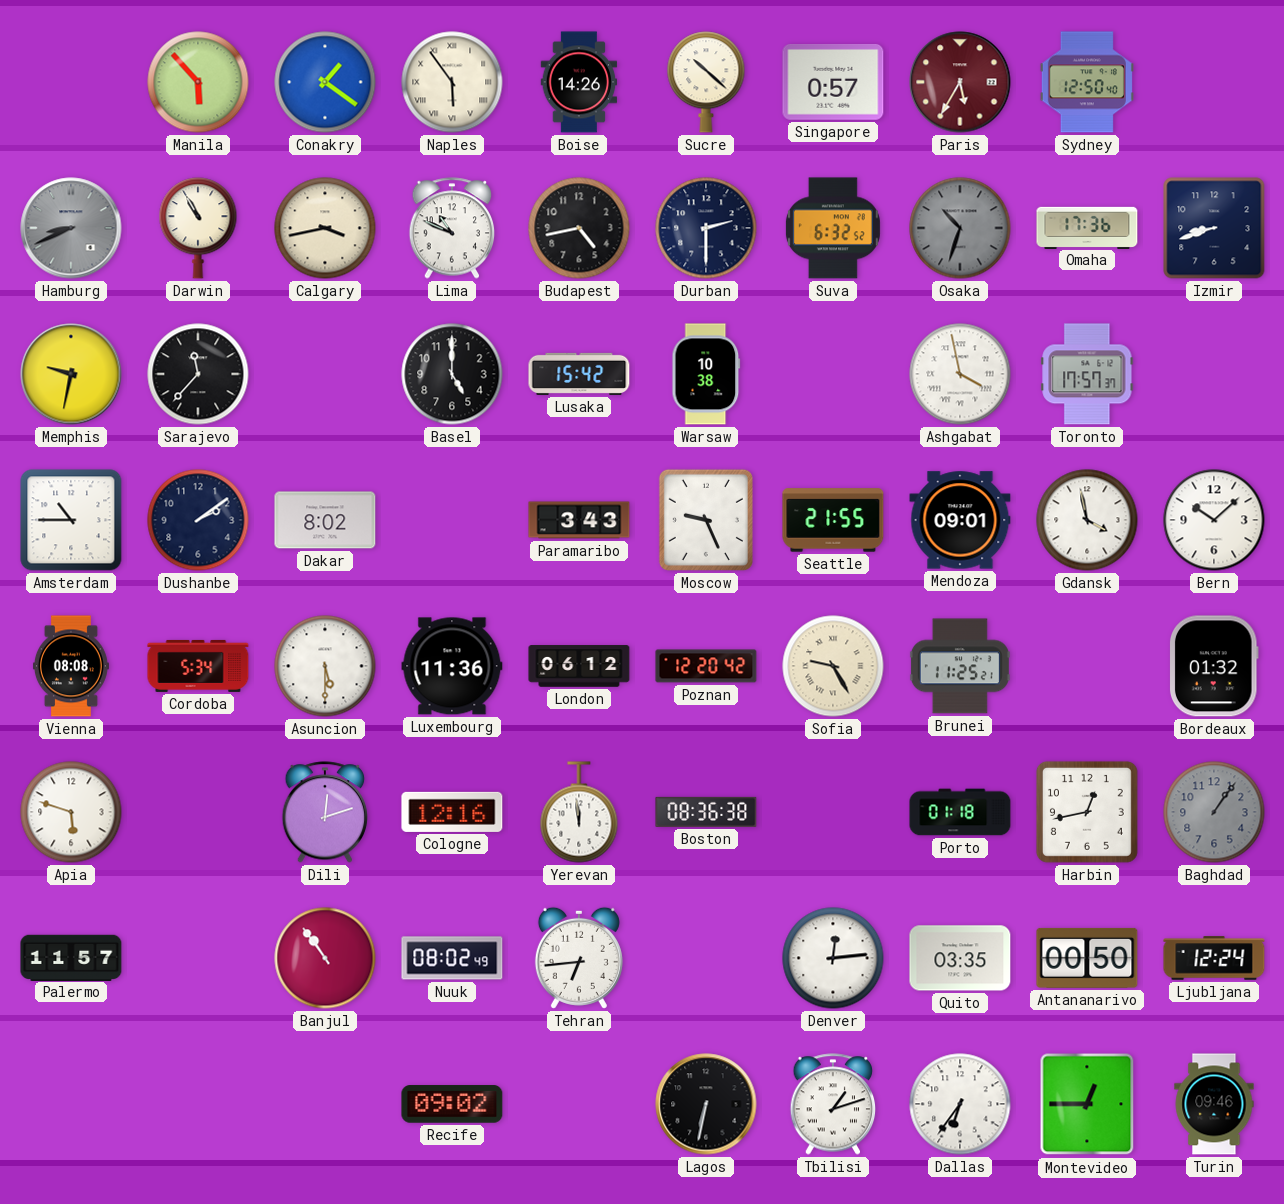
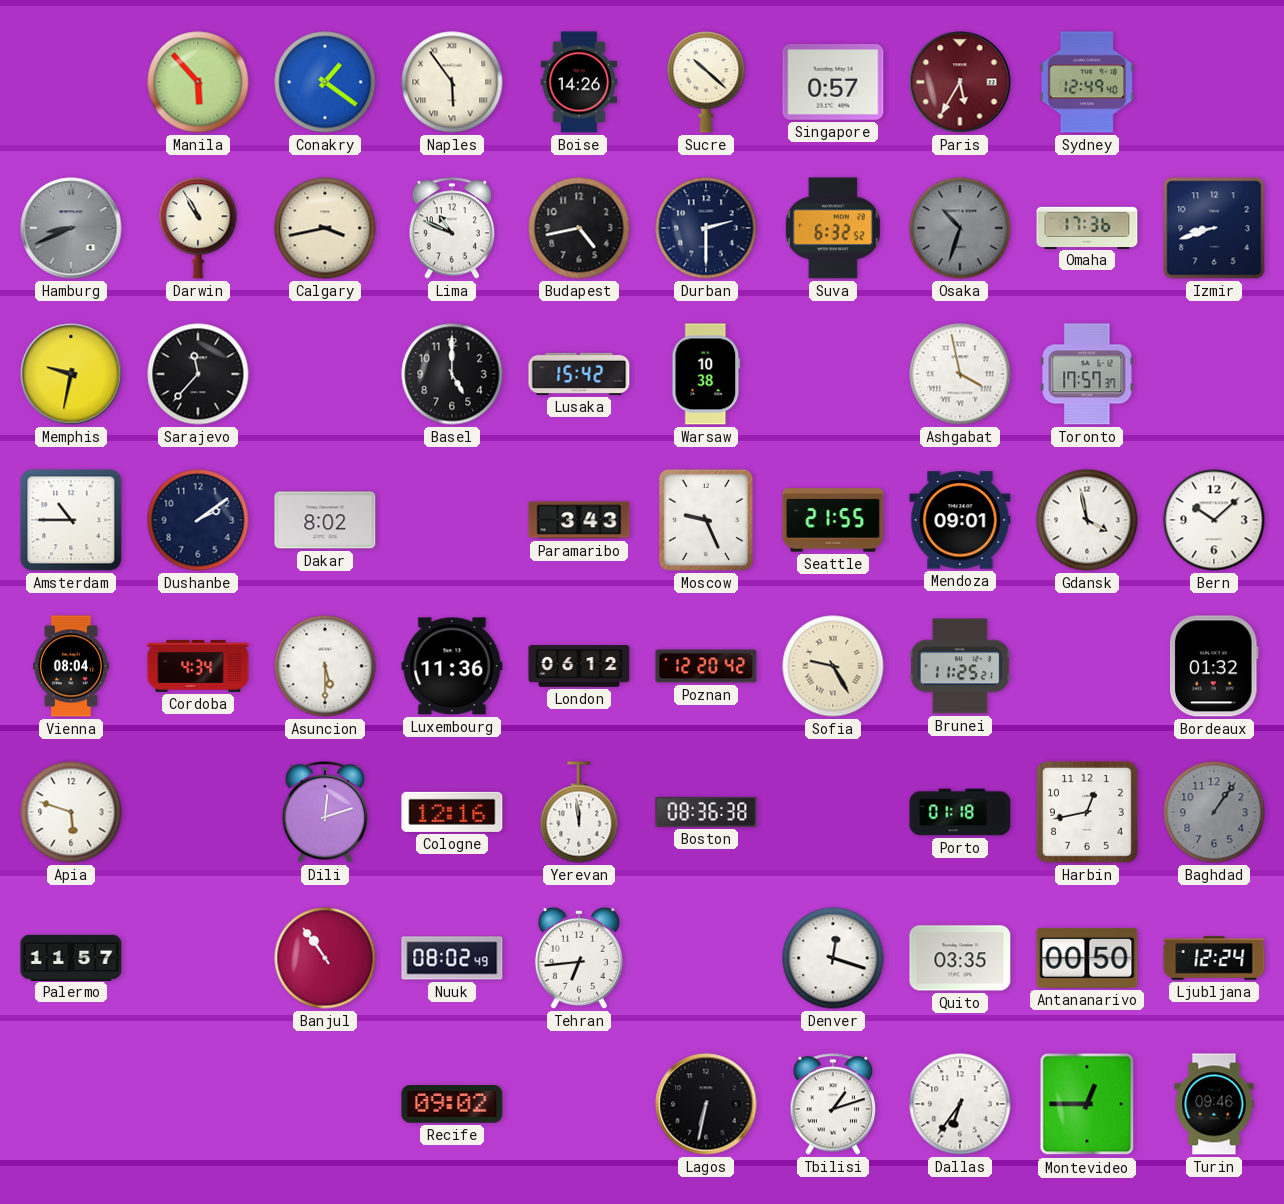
Sydney: 12:50 -> 12:49 (1087, 82)
Vienna: 08:08 -> 08:04 (71, 666)
Cordoba: 5:34 -> 4:34 (198, 666)
Denver: 12:14 -> 12:18 (833, 958)
